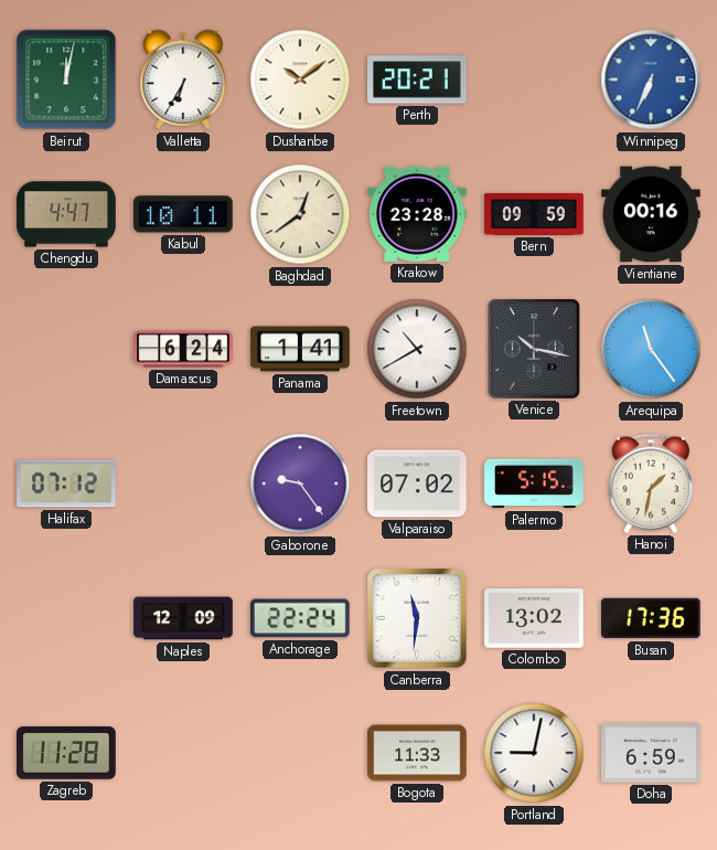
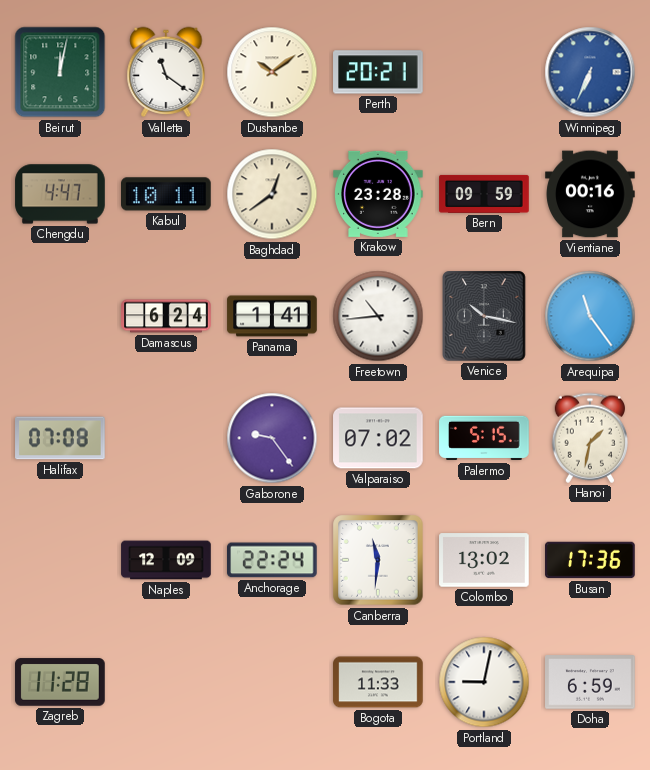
Valletta: 6:35 -> 11:21 (166, 72)
Freetown: 10:40 -> 10:44 (378, 316)
Halifax: 07:12 -> 07:08 (60, 438)
